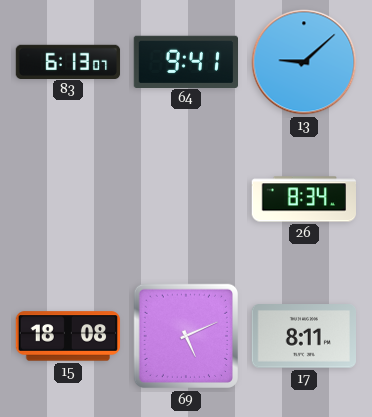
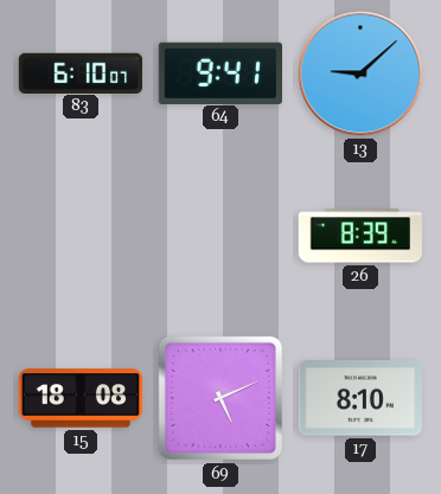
83: 6:13 -> 6:10 (81, 72)
26: 8:34 -> 8:39 (359, 236)
17: 8:11 -> 8:10 (359, 398)
